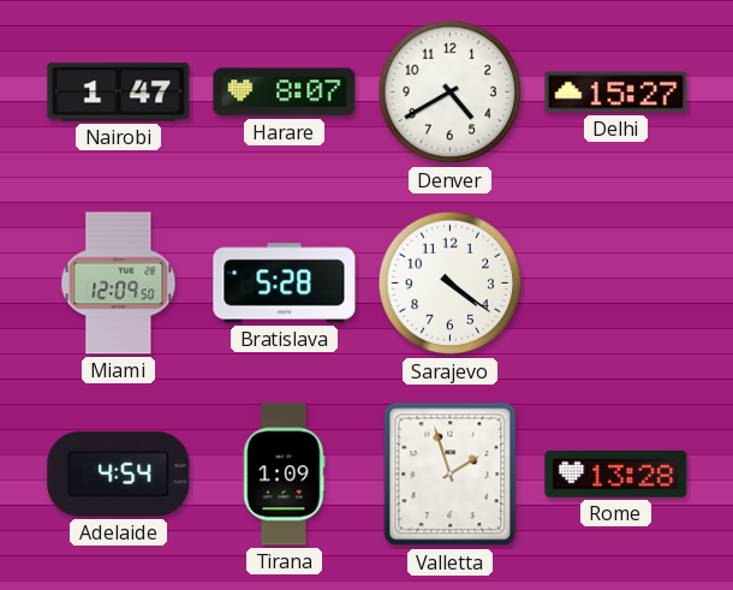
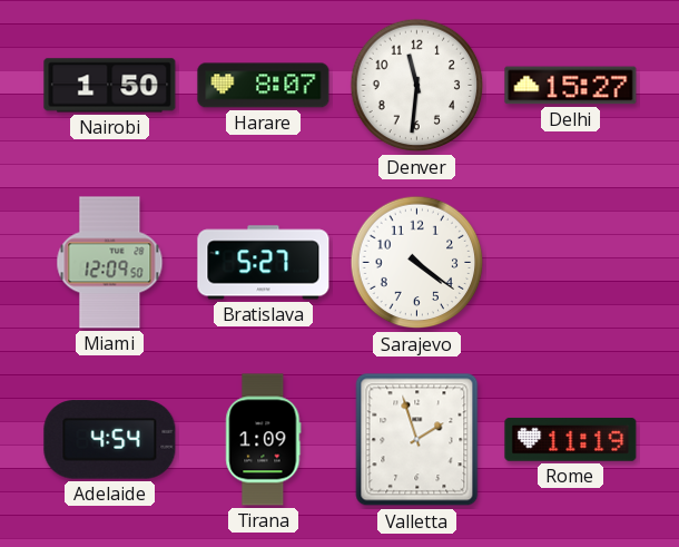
Nairobi: 1:47 -> 1:50 (110, 86)
Denver: 4:40 -> 11:31 (417, 86)
Bratislava: 5:28 -> 5:27 (264, 263)
Rome: 13:28 -> 11:19 (571, 439)
